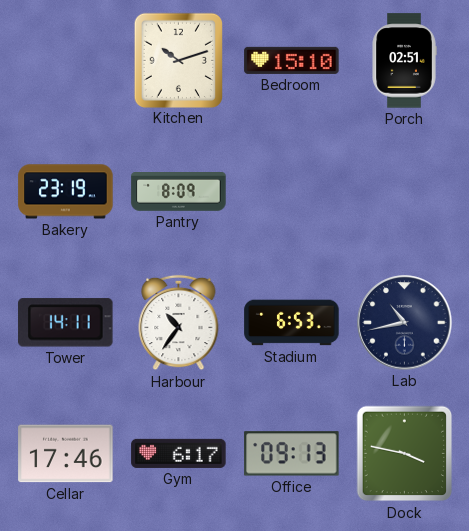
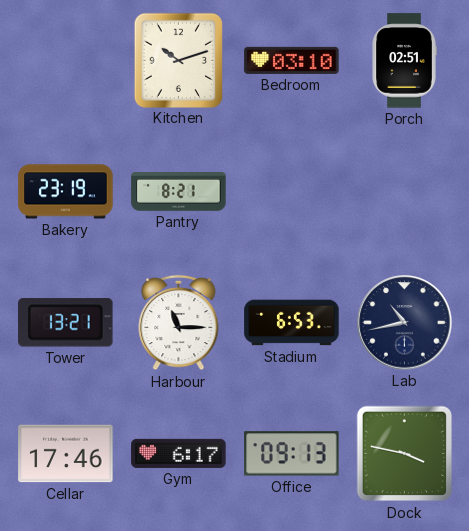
Bedroom: 15:10 -> 03:10 (292, 60)
Pantry: 8:09 -> 8:21 (179, 192)
Tower: 14:11 -> 13:21 (66, 323)
Harbour: 10:36 -> 11:15 (179, 323)
